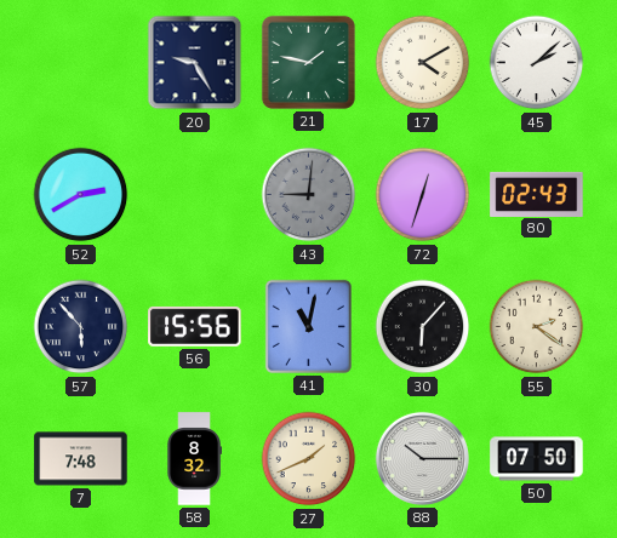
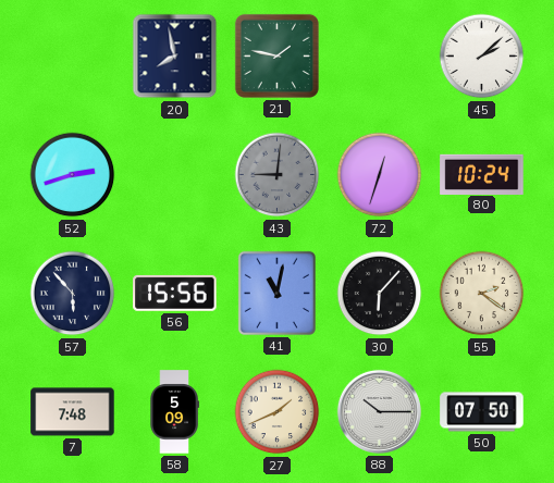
20: 9:25 -> 7:58 (175, 57)
17: 4:10 -> none (423, 63)
52: 2:40 -> 2:42 (73, 175)
80: 02:43 -> 10:24 (482, 174)
58: 8:32 -> 5:09 (174, 412)
